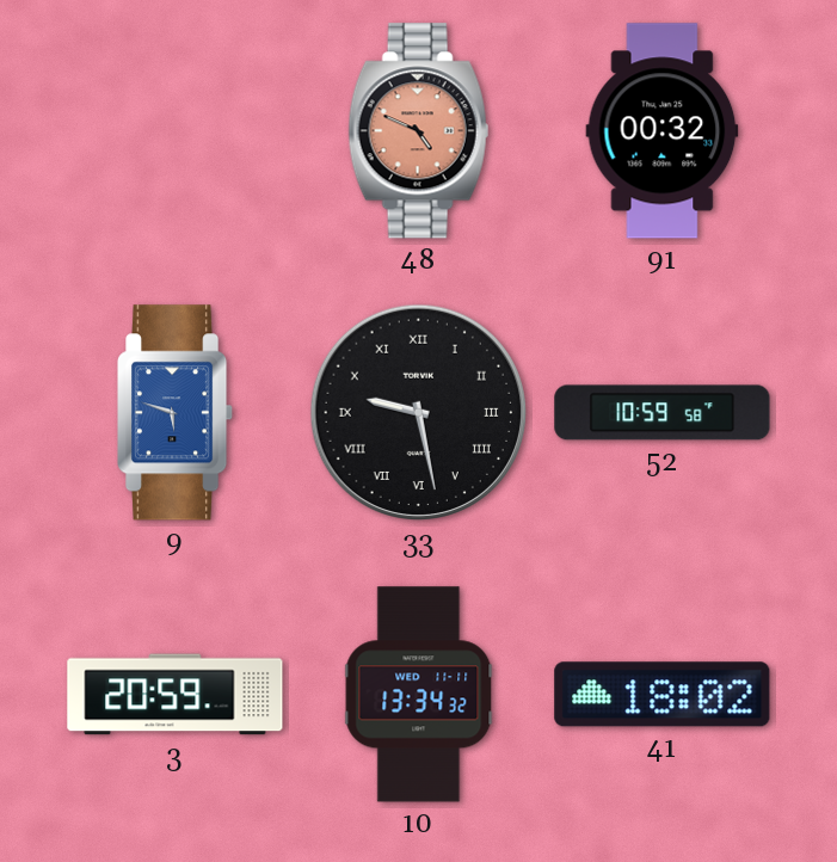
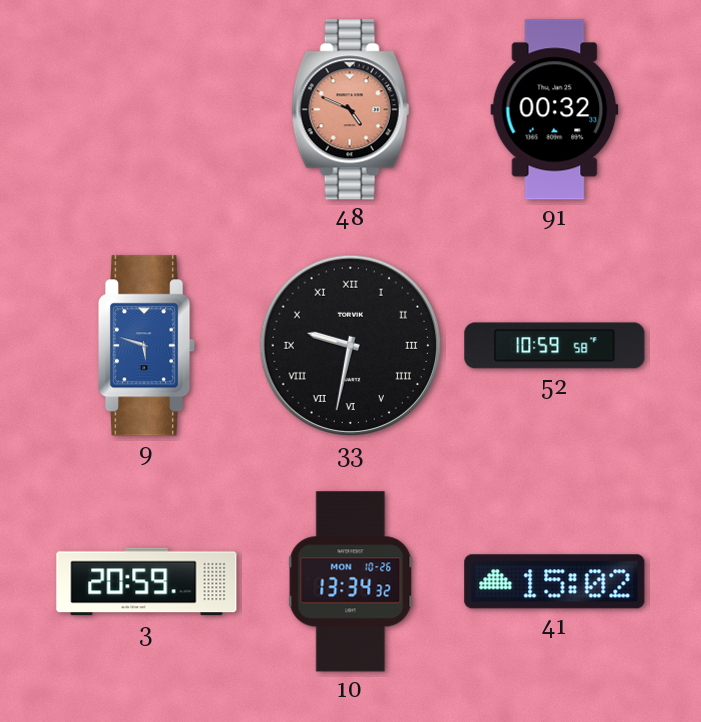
33: 9:28 -> 9:32 (351, 346)
10 date: WED 11-11 -> MON 10-26 (351, 582)
41: 18:02 -> 15:02 (555, 582)
